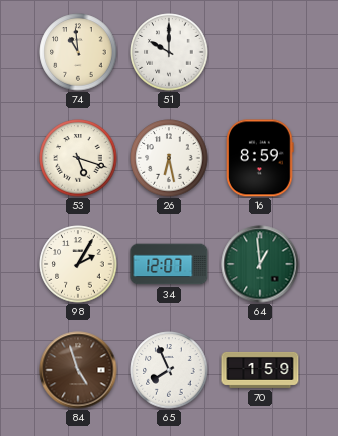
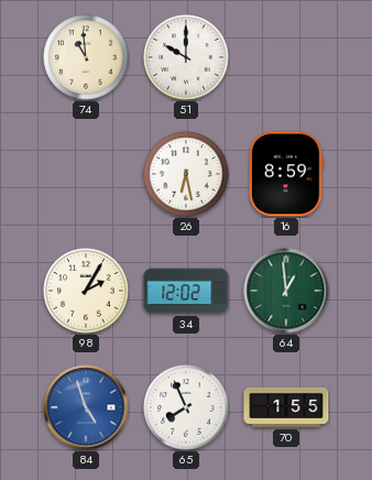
53: 5:18 -> none (78, 158)
34: 12:07 -> 12:02 (186, 291)
84 dial: brown -> blue (86, 407)
70: 1:59 -> 1:55 (286, 407)
